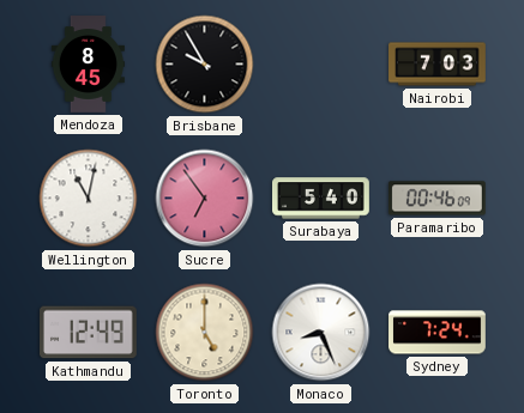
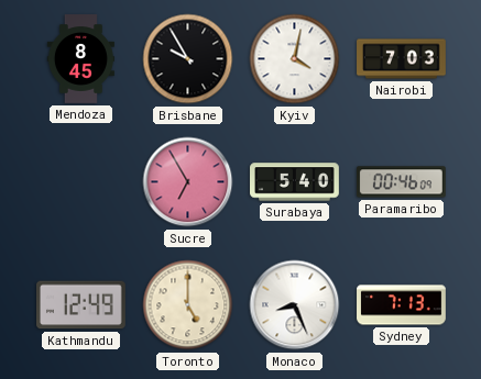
Kyiv: none -> 4:02 (295, 59)
Wellington: 11:02 -> none (89, 199)
Sucre: 6:54 -> 6:55 (188, 182)
Sydney: 7:24 -> 7:13 (402, 305)
